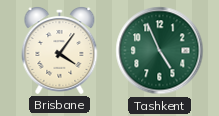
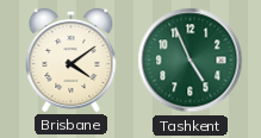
Brisbane: 4:06 -> 4:09 (72, 61)
